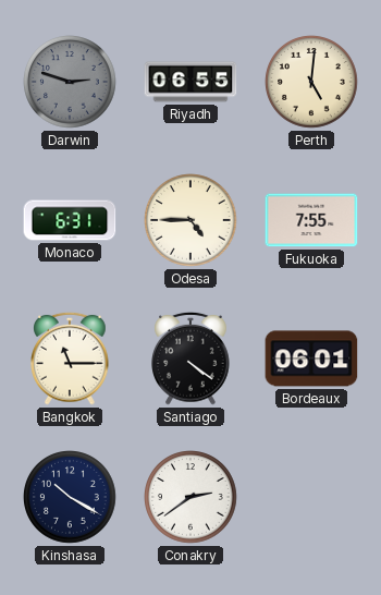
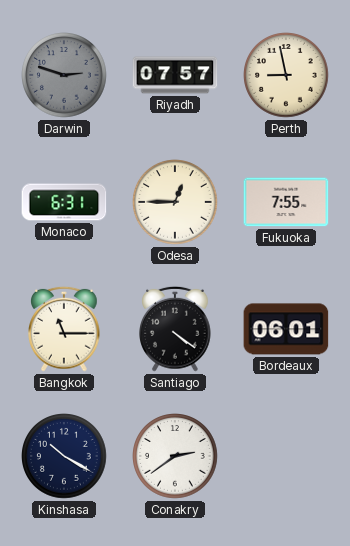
Riyadh: 06:55 -> 07:57 (175, 75)
Perth: 5:01 -> 8:58 (287, 76)
Odesa: 4:45 -> 12:45 (176, 203)
